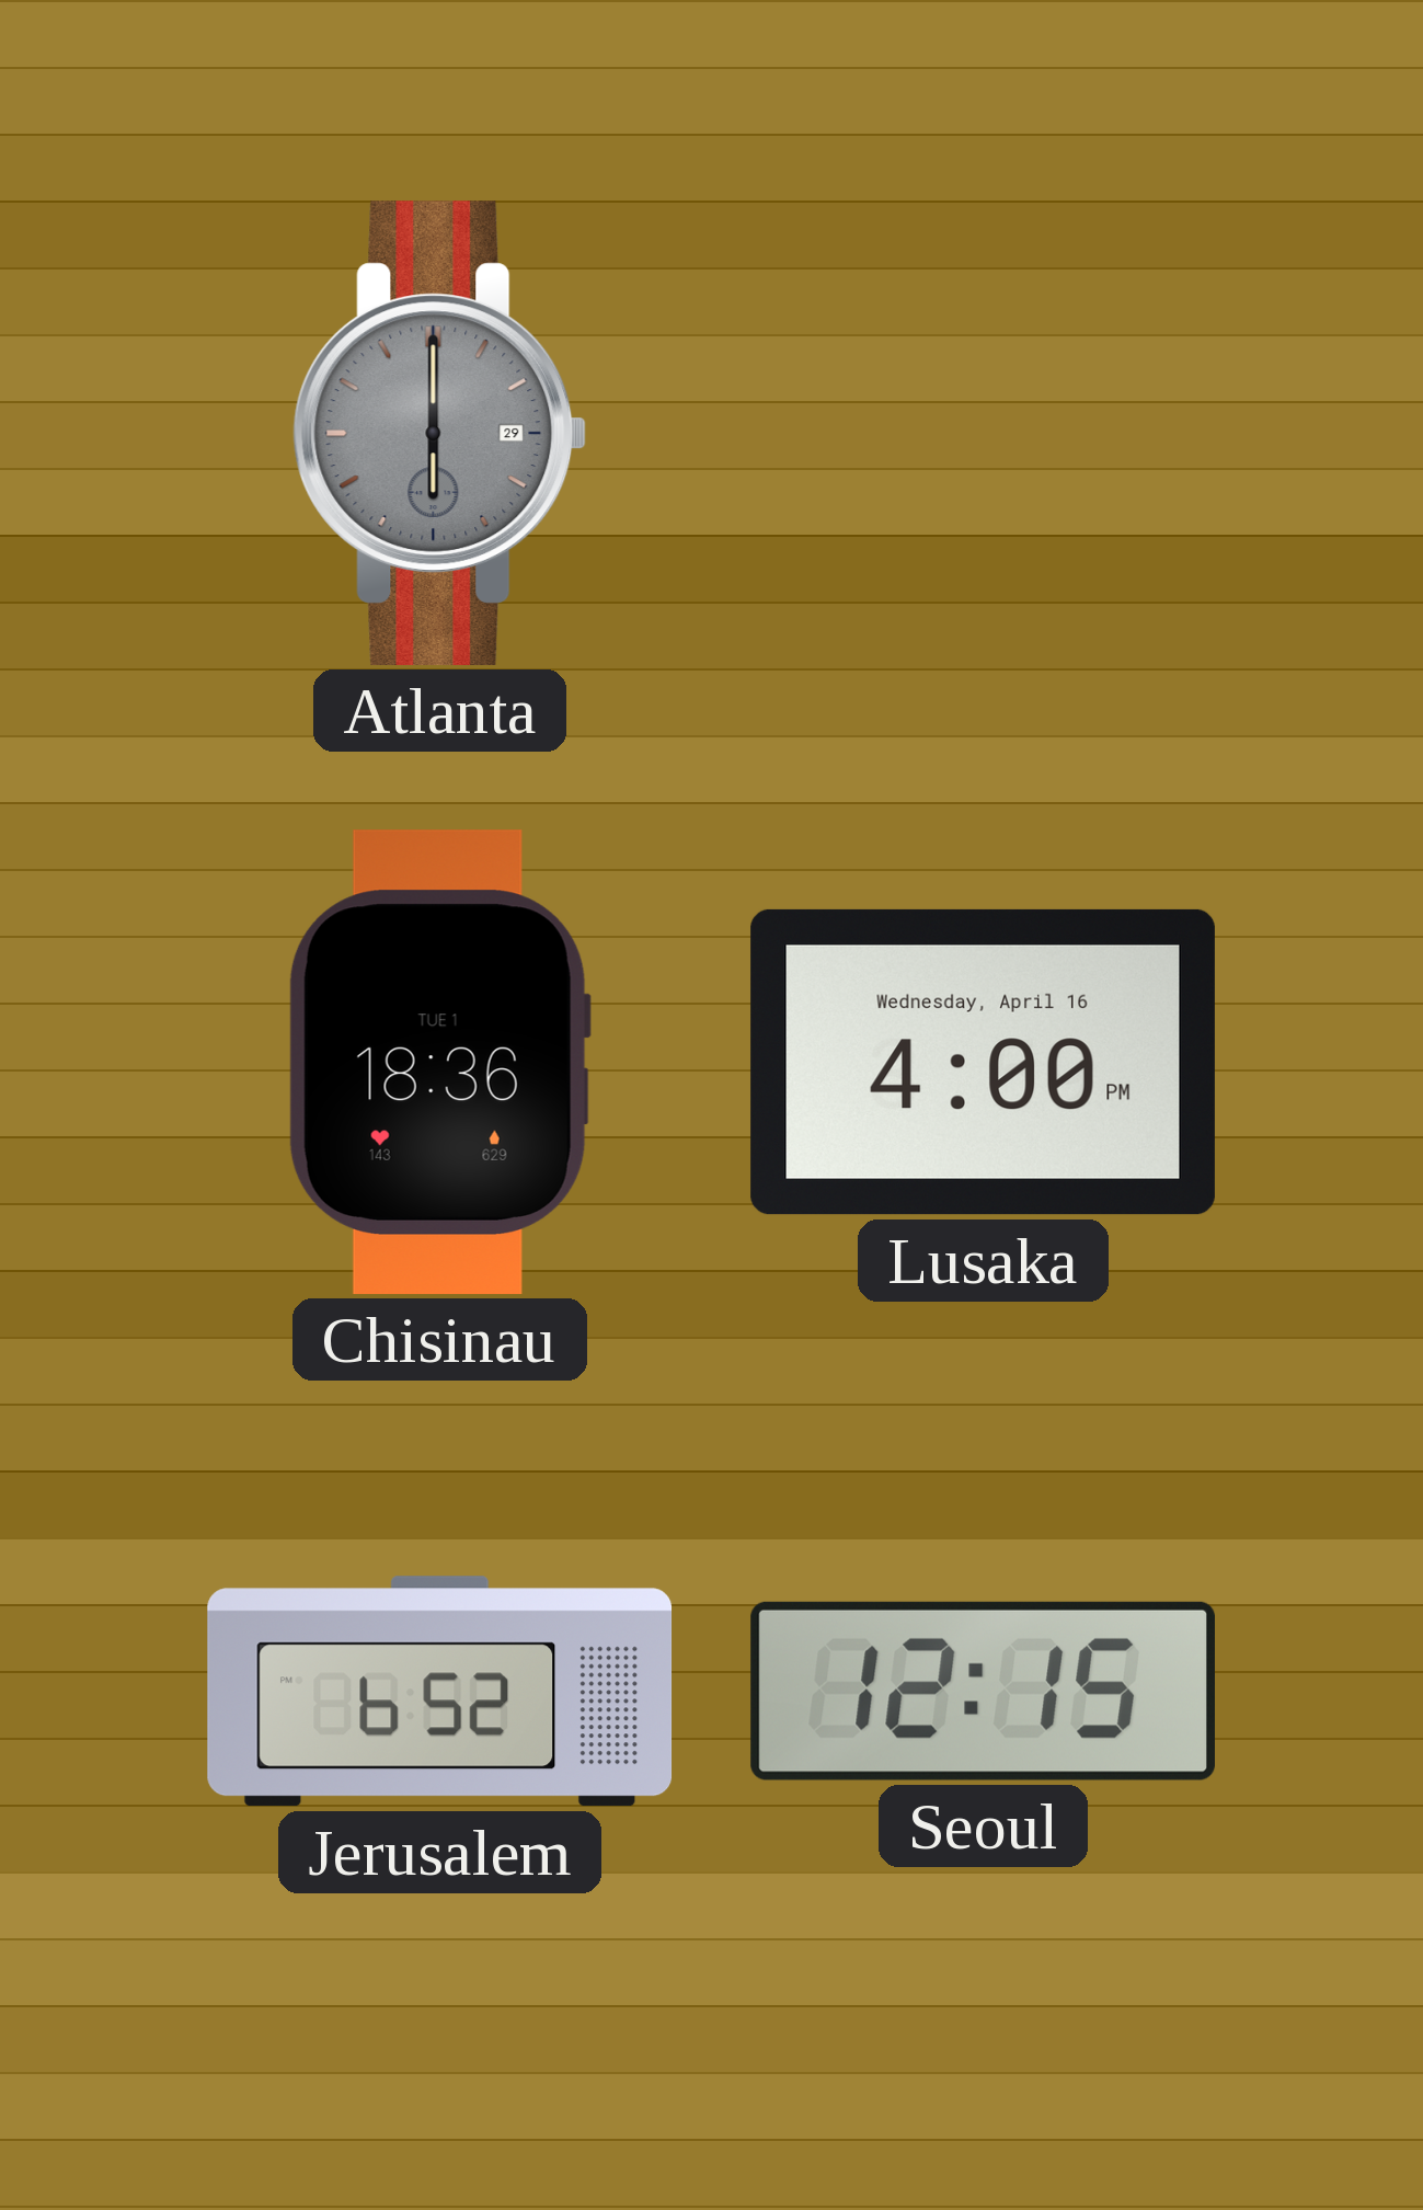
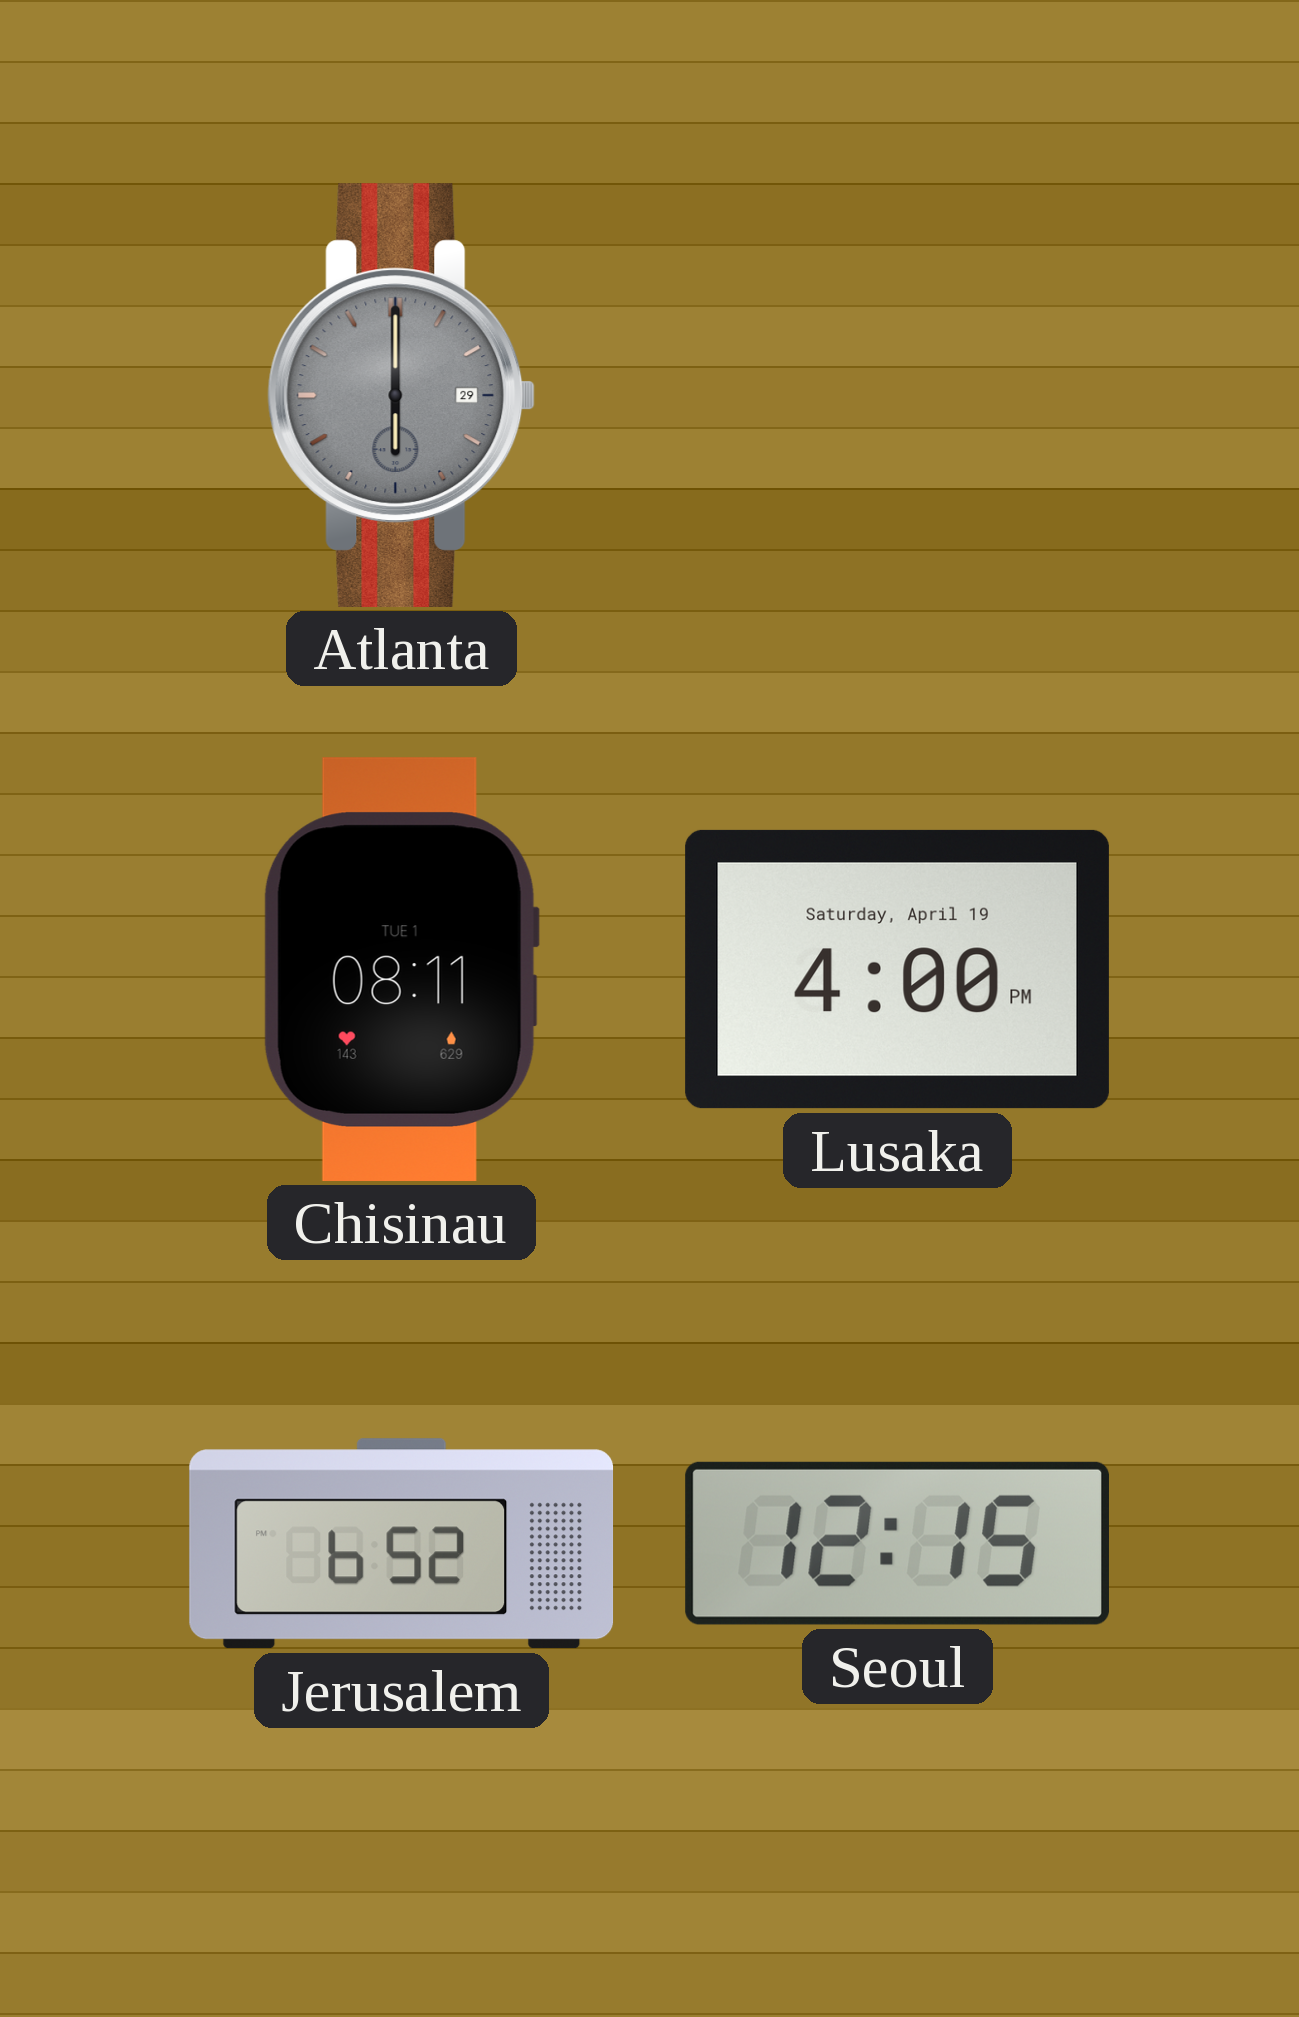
Chisinau: 18:36 -> 08:11 (401, 969)
Lusaka date: Wednesday, April 16 -> Saturday, April 19 (897, 969)
